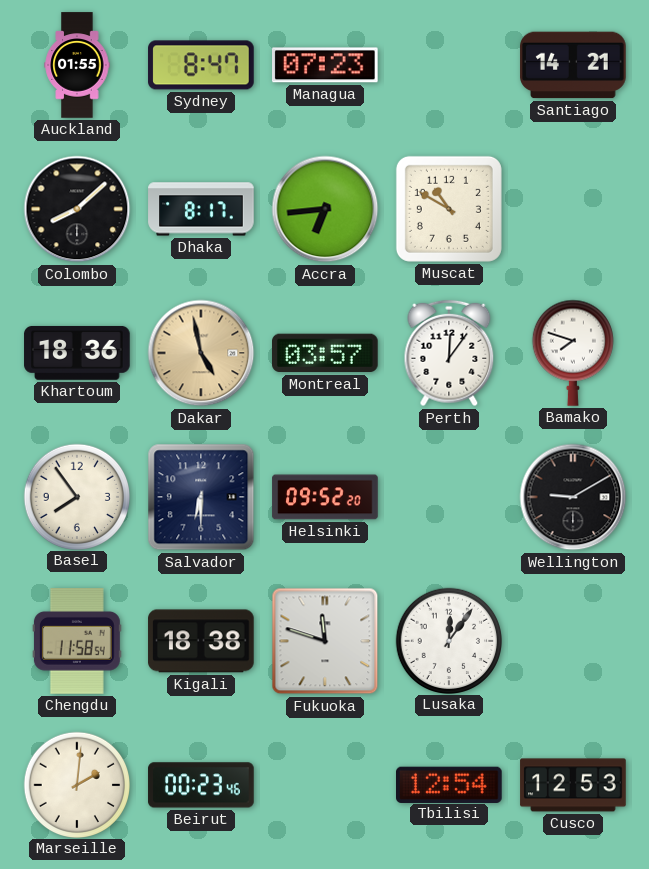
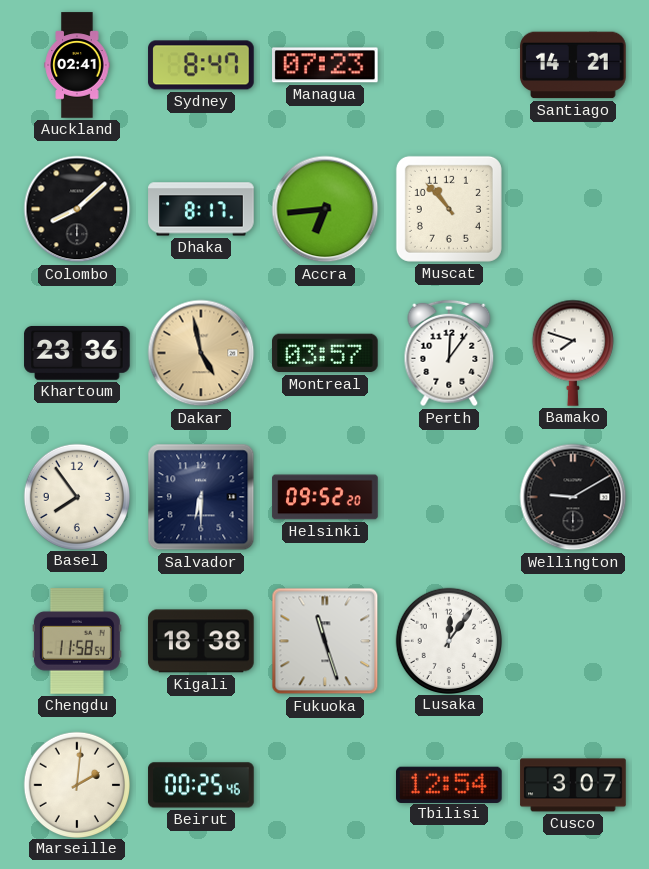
Auckland: 01:55 -> 02:41 (77, 65)
Muscat: 10:50 -> 10:53 (449, 209)
Khartoum: 18:36 -> 23:36 (77, 353)
Fukuoka: 11:48 -> 11:27 (325, 641)
Beirut: 00:23 -> 00:25 (201, 785)
Cusco: 12:53 -> 3:07 (573, 785)
